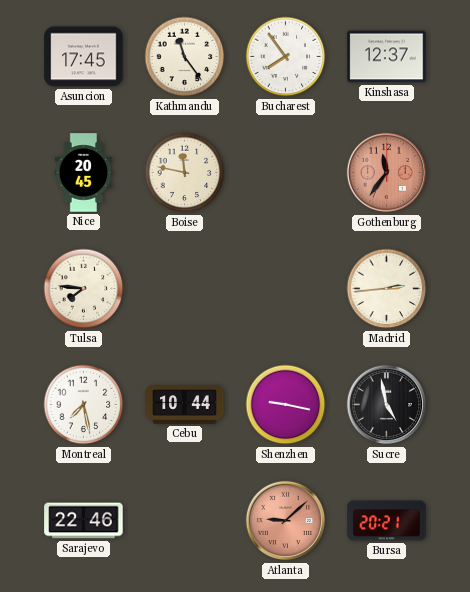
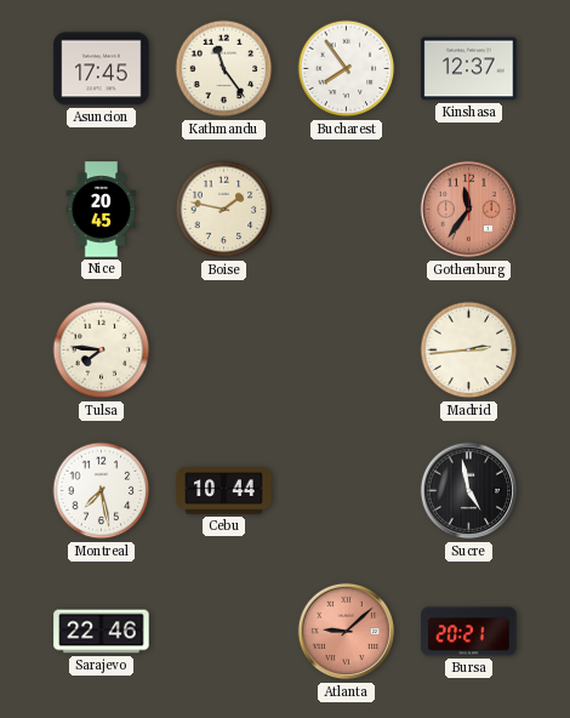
Boise: 11:47 -> 1:47 (224, 210)
Shenzhen: 9:17 -> none (286, 405)
